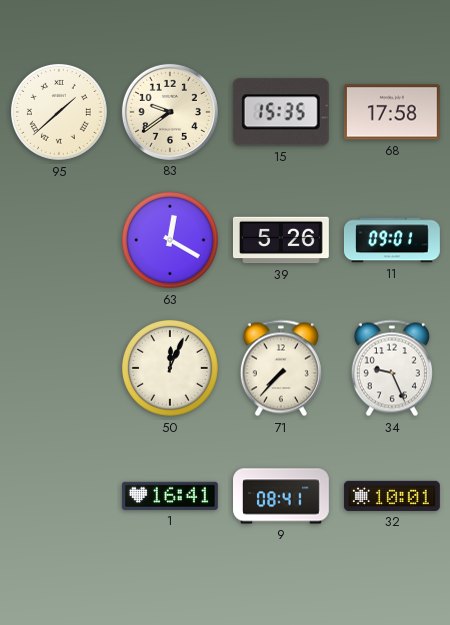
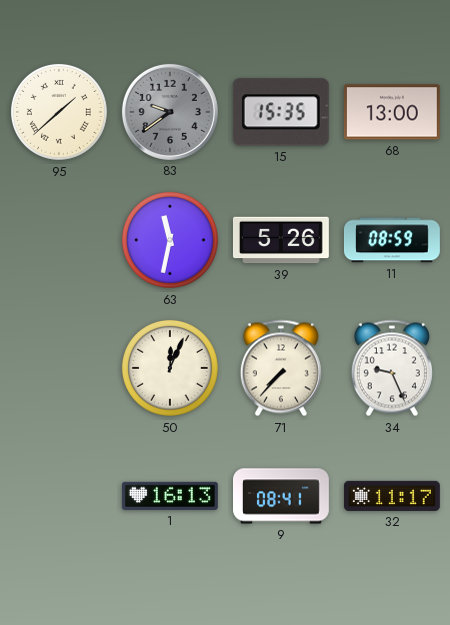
83 dial: cream -> grey (170, 112)
68: 17:58 -> 13:00 (392, 112)
63: 12:20 -> 11:32 (170, 240)
11: 09:01 -> 08:59 (392, 240)
1: 16:41 -> 16:13 (170, 496)
32: 10:01 -> 11:17 (392, 496)
